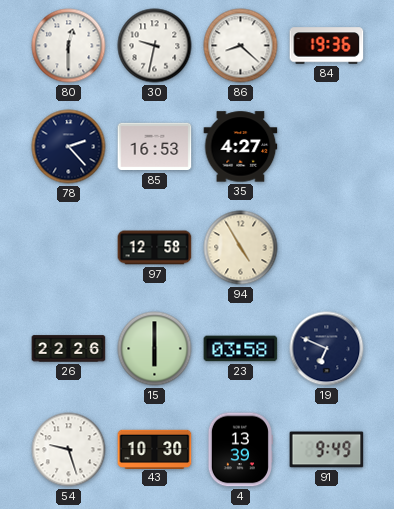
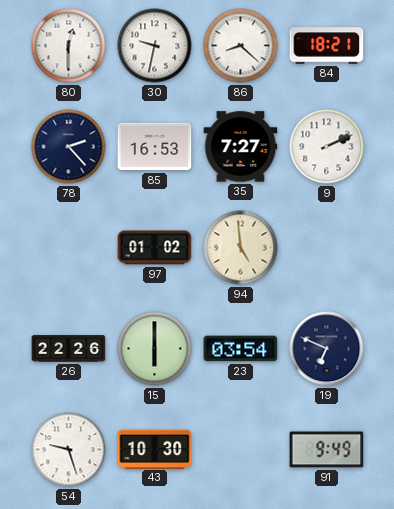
84: 19:36 -> 18:21 (327, 46)
35: 4:27 -> 7:27 (241, 147)
9: none -> 2:11 (327, 147)
97: 12:58 -> 01:02 (155, 248)
94: 4:55 -> 4:59 (241, 248)
23: 03:58 -> 03:54 (241, 349)
4: 13:39 -> none (240, 450)
